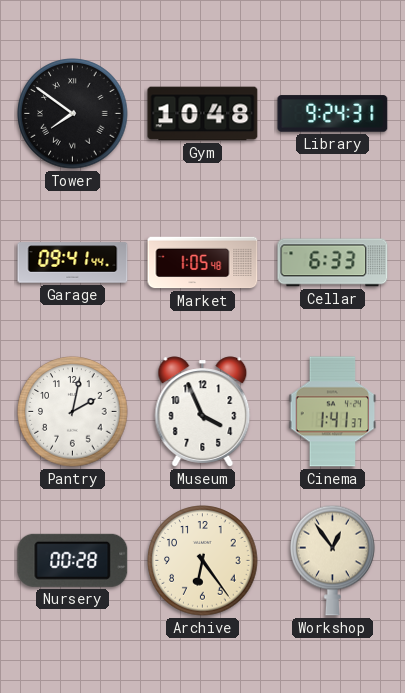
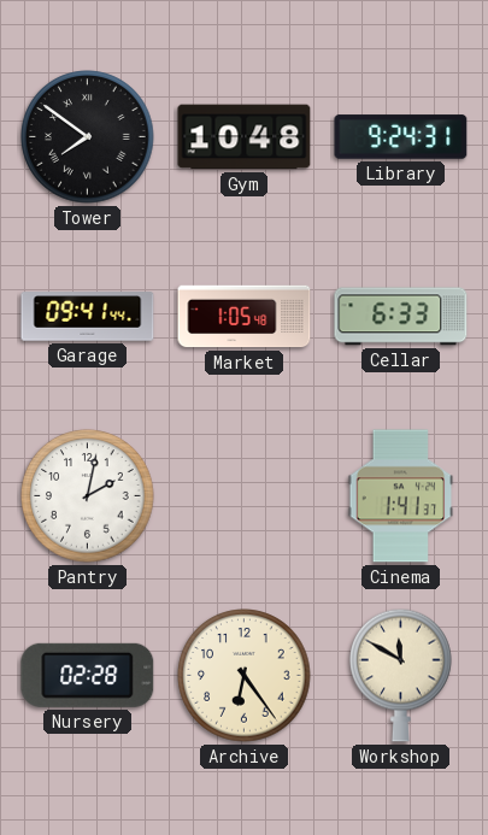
Museum: 3:56 -> none (203, 412)
Nursery: 00:28 -> 02:28 (88, 675)
Workshop: 12:54 -> 11:50 (401, 675)
